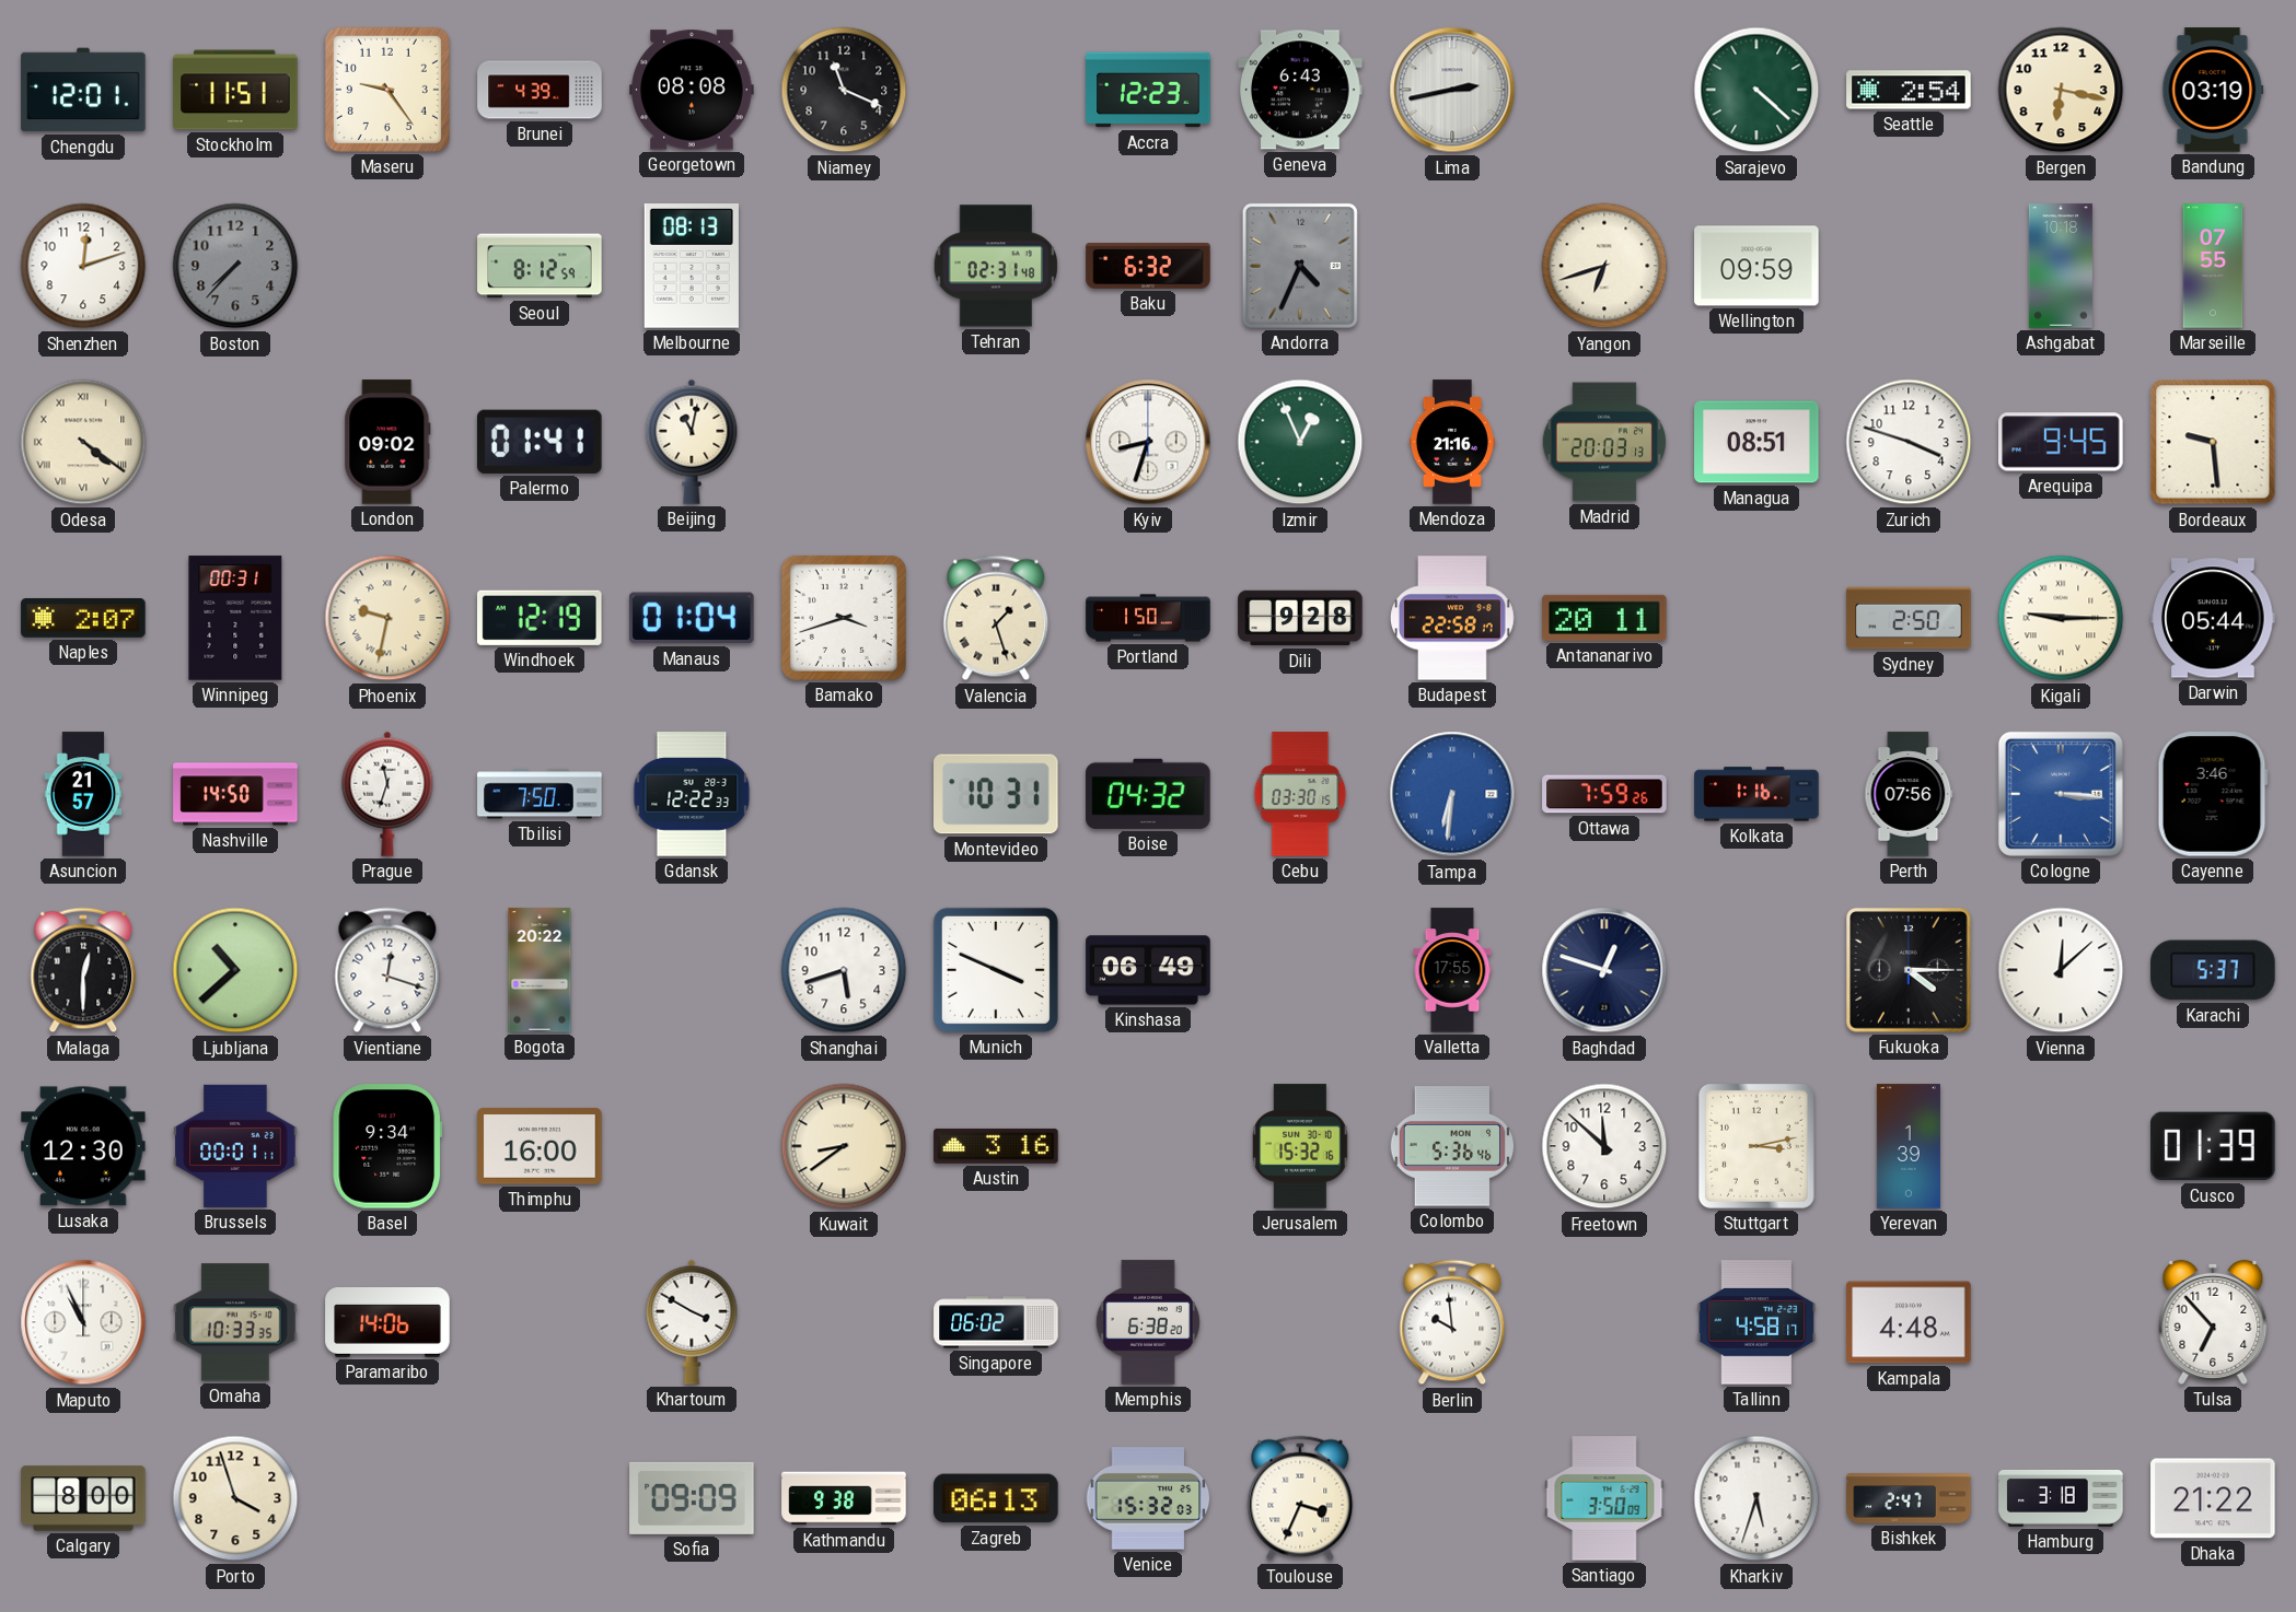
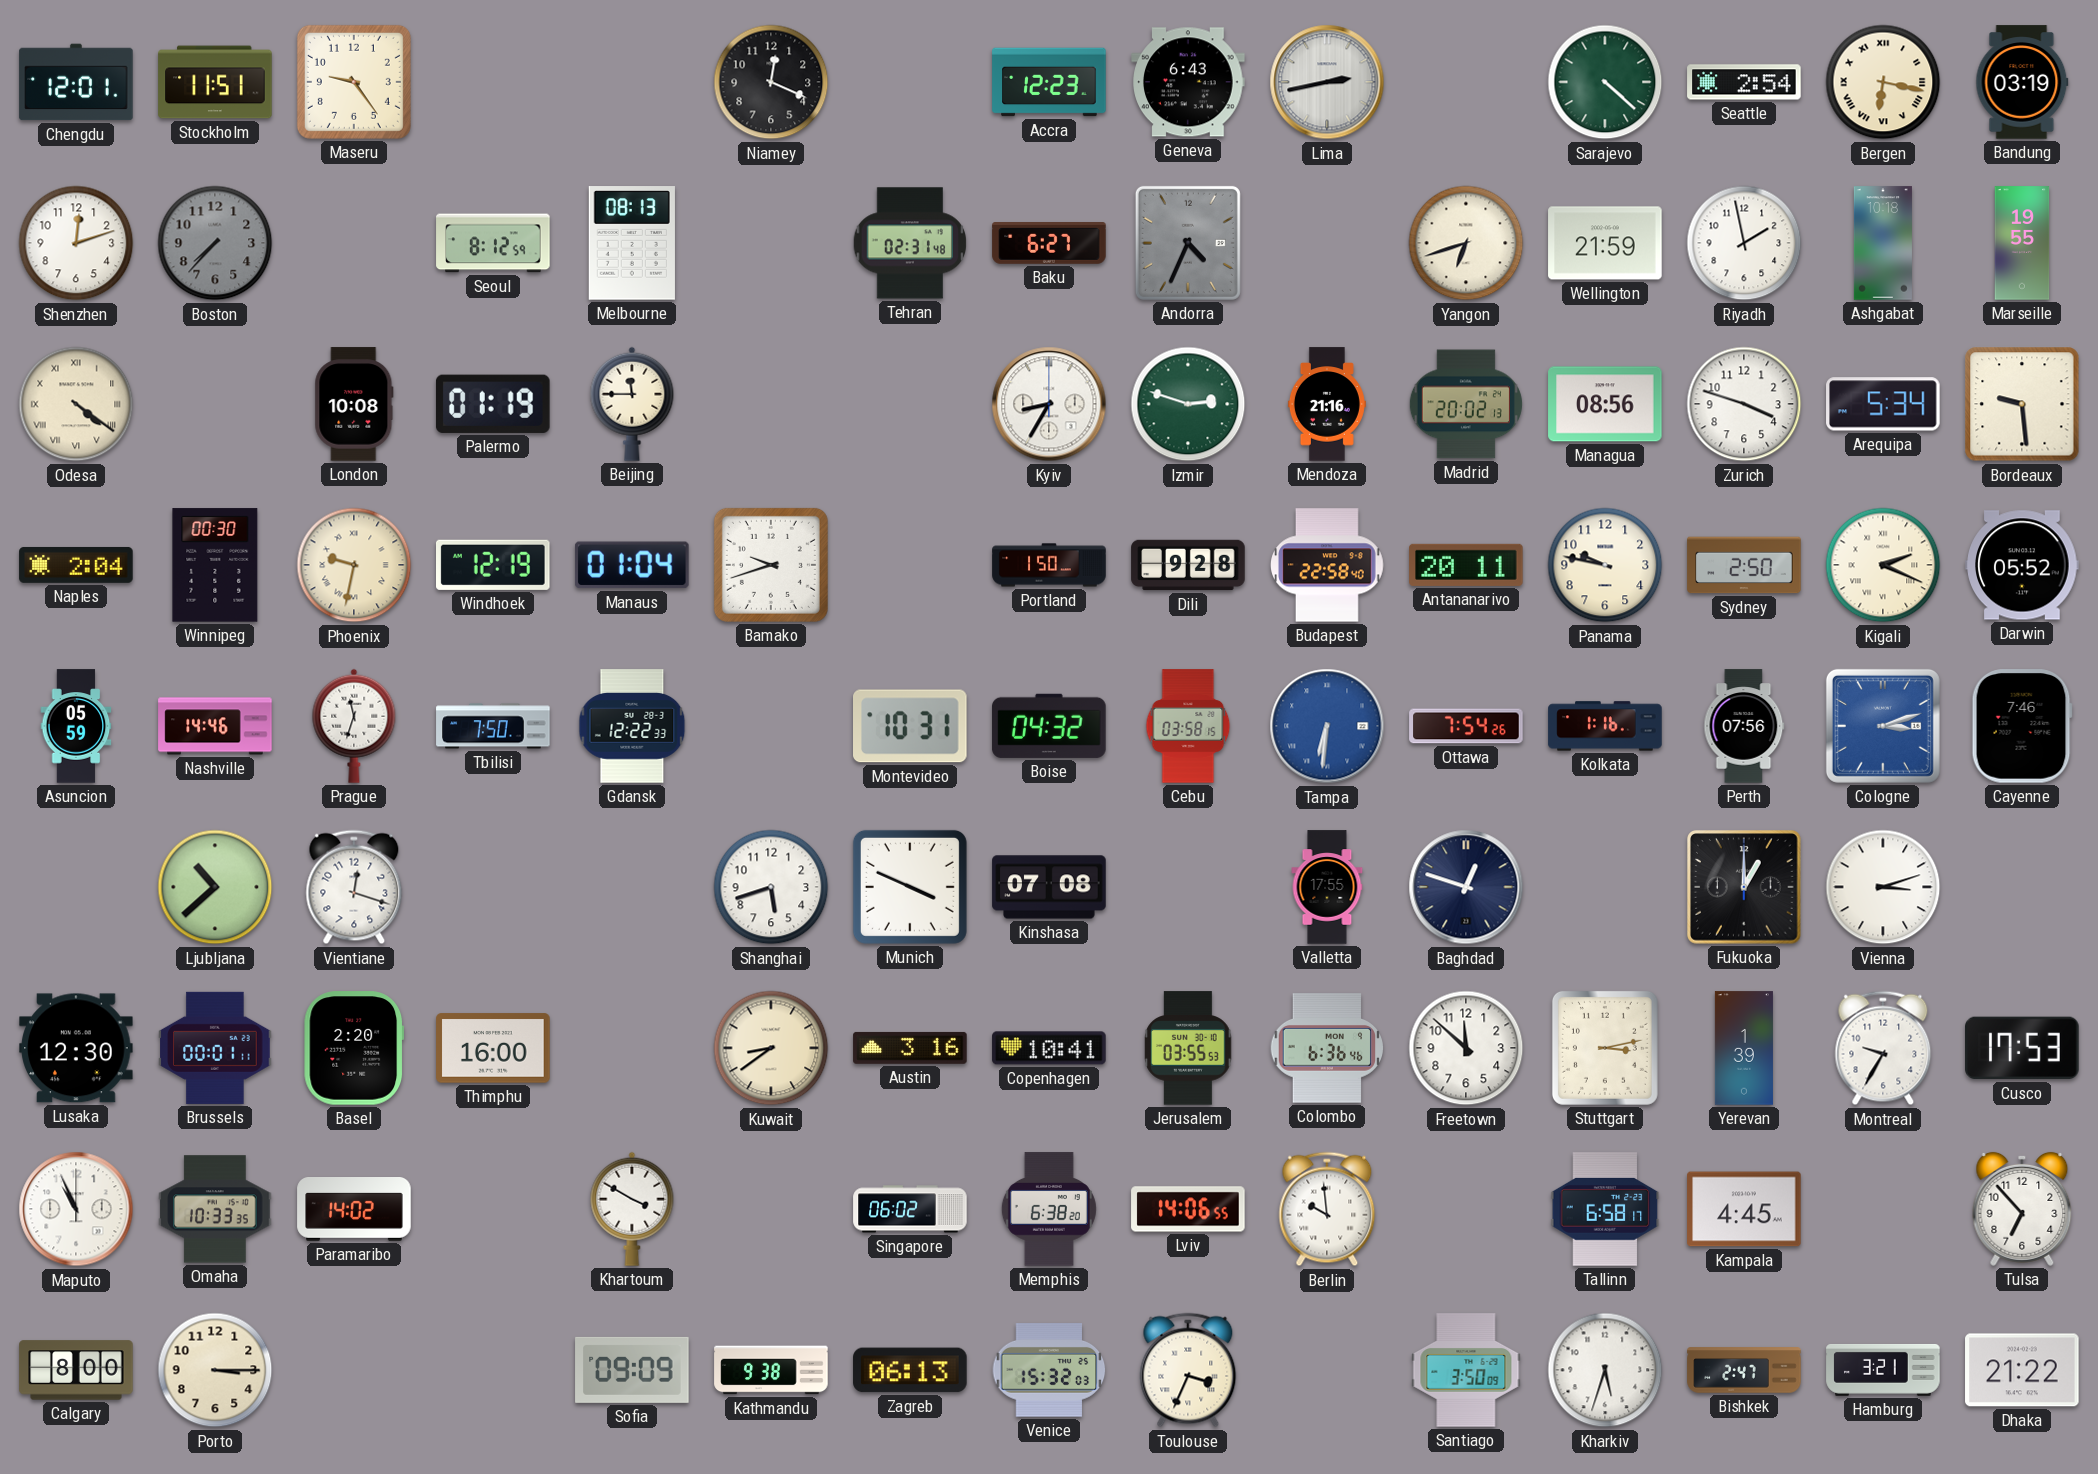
Brunei: 4:39 -> none (540, 90)
Georgetown: 08:08 -> none (692, 90)
Niamey: 11:19 -> 12:19 (771, 82)
Bergen numerals: Arabic -> Roman (1883, 82)
Baku: 6:32 -> 6:27 (1049, 244)
Wellington: 09:59 -> 21:59 (1605, 243)
Riyadh: none -> 1:58 (1744, 243)
Marseille: 07:55 -> 19:55 (2022, 243)
London: 09:02 -> 10:08 (354, 404)
Palermo: 01:41 -> 01:19 (493, 404)
Beijing: 11:02 -> 11:45 (632, 404)
Kyiv: 8:33 -> 8:35 (1049, 404)
Izmir: 12:56 -> 2:48 (1188, 404)
Madrid: 20:03 -> 20:02 (1466, 404)
Managua: 08:51 -> 08:56 (1605, 404)
Arequipa: 9:45 -> 5:34 (1883, 404)
Naples: 2:07 -> 2:04 (76, 565)
Winnipeg: 00:31 -> 00:30 (215, 565)
Bamako: 3:42 -> 9:42 (771, 565)
Valencia: 1:27 -> none (996, 618)
Budapest: 22:58:17 -> 22:58:40 (1328, 565)
Panama: none -> 9:47 (1605, 565)
Kigali: 9:15 -> 2:19 (1883, 565)
Darwin: 05:44 -> 05:52 (2022, 565)
Asuncion: 21:57 -> 05:59 (76, 726)
Nashville: 14:50 -> 14:46 (215, 726)
Cebu: 03:30 -> 03:58 (1188, 726)
Ottawa: 7:59 -> 7:54 (1466, 726)
Cologne: 3:16 -> 3:12 (1883, 726)
Cayenne: 3:46 -> 7:46 (2022, 726)
Malaga: 12:30 -> none (83, 970)
Bogota: 20:22 -> none (540, 970)
Kinshasa: 06:49 -> 07:08 (1049, 887)
Fukuoka: 4:15 -> 1:00 (1744, 887)
Vienna: 12:08 -> 3:12 (1883, 887)
Karachi: 5:37 -> none (2213, 970)
Basel: 9:34 -> 2:20 (354, 1048)
Copenhagen: none -> 10:41 (1049, 1048)
Jerusalem: 15:32 -> 03:55 (1188, 1048)
Colombo: 5:36 -> 6:36 (1327, 1048)
Montreal: none -> 9:35 (1883, 1048)
Cusco: 01:39 -> 17:53 (2022, 1048)
Paramaribo: 14:06 -> 14:02 (354, 1210)
Lviv: none -> 14:06 (1188, 1209)
Tallinn: 4:58 -> 6:58 (1605, 1209)
Kampala: 4:48 -> 4:45 (1744, 1209)
Porto: 3:57 -> 3:15 (215, 1370)
Hamburg: 3:18 -> 3:21 (1883, 1370)
